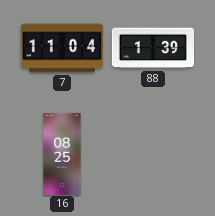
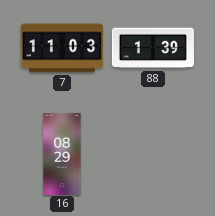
7: 11:04 -> 11:03 (62, 48)
16: 08:25 -> 08:29 (62, 153)
